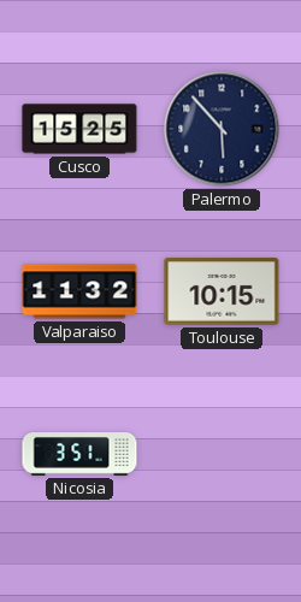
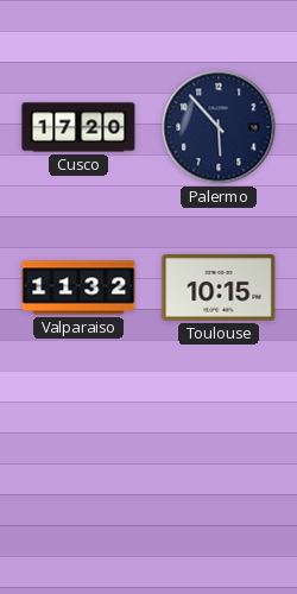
Cusco: 15:25 -> 17:20 (78, 127)
Nicosia: 3:51 -> none (79, 455)
